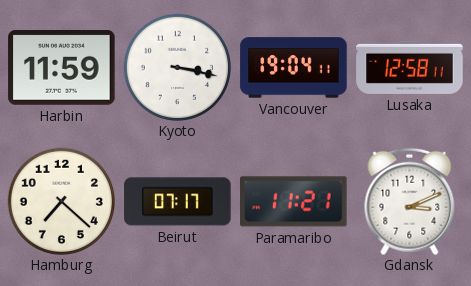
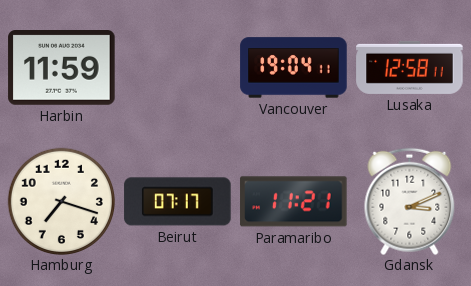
Kyoto: 3:17 -> none (177, 67)
Hamburg: 7:22 -> 7:18 (61, 201)
